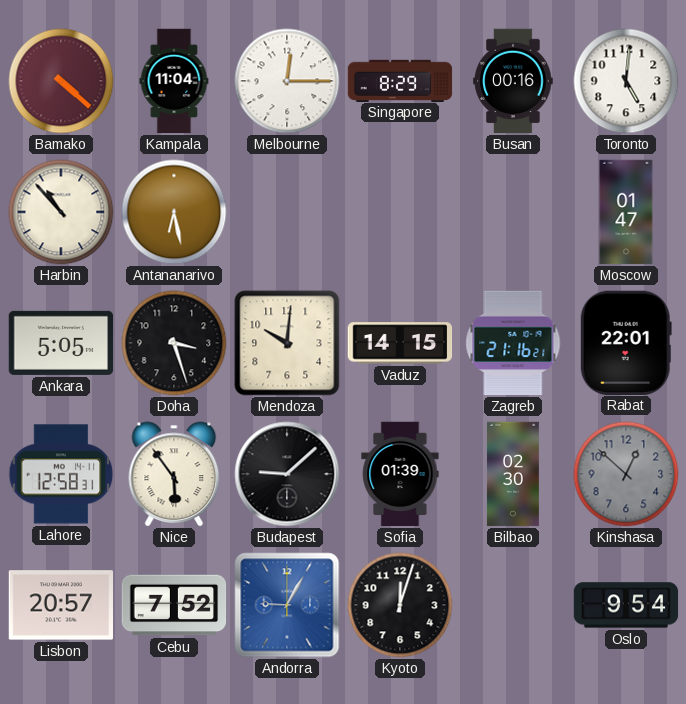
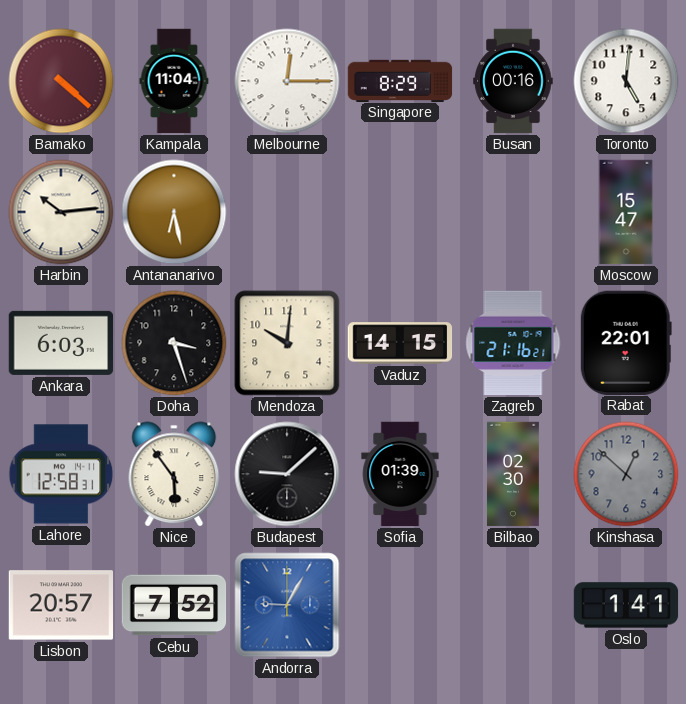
Harbin: 10:53 -> 10:14 (61, 212)
Moscow: 01:47 -> 15:47 (626, 212)
Ankara: 5:05 -> 6:03 (61, 343)
Kyoto: 12:03 -> none (400, 605)
Oslo: 9:54 -> 1:41 (626, 605)
